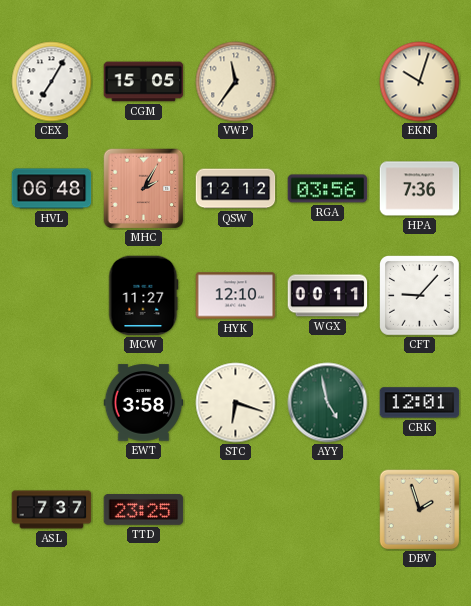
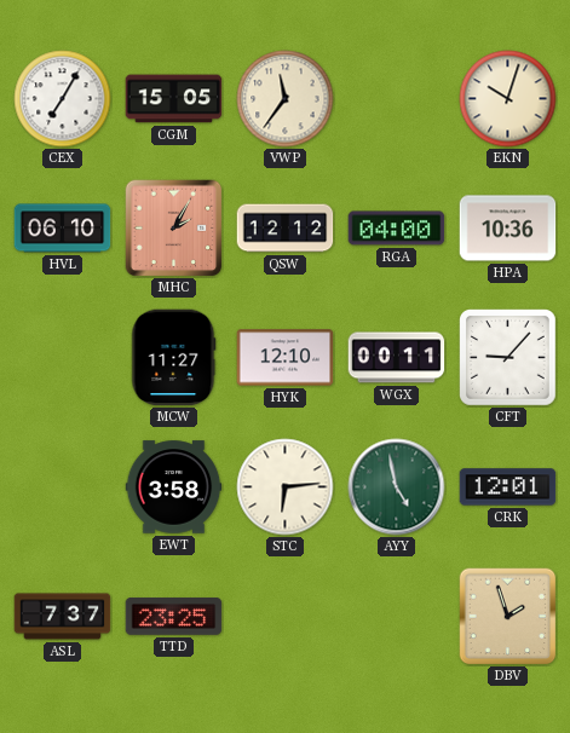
HVL: 06:48 -> 06:10 (63, 229)
RGA: 03:56 -> 04:00 (397, 229)
HPA: 7:36 -> 10:36 (508, 229)
STC: 6:18 -> 6:14 (286, 487)
